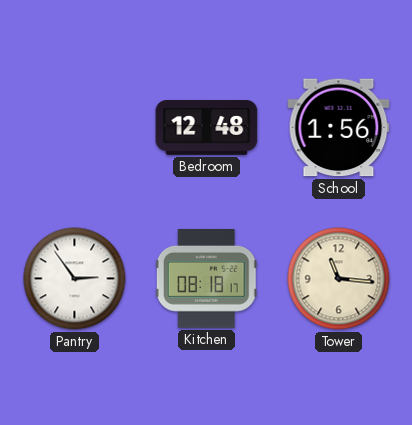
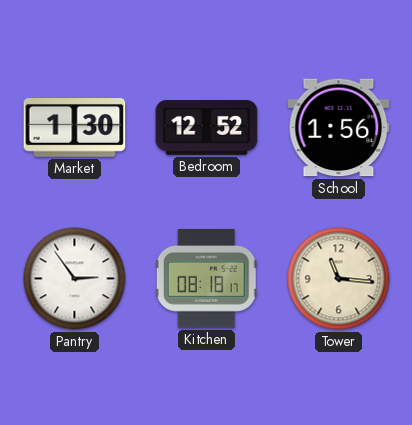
Market: none -> 1:30 (75, 128)
Bedroom: 12:48 -> 12:52 (207, 128)
